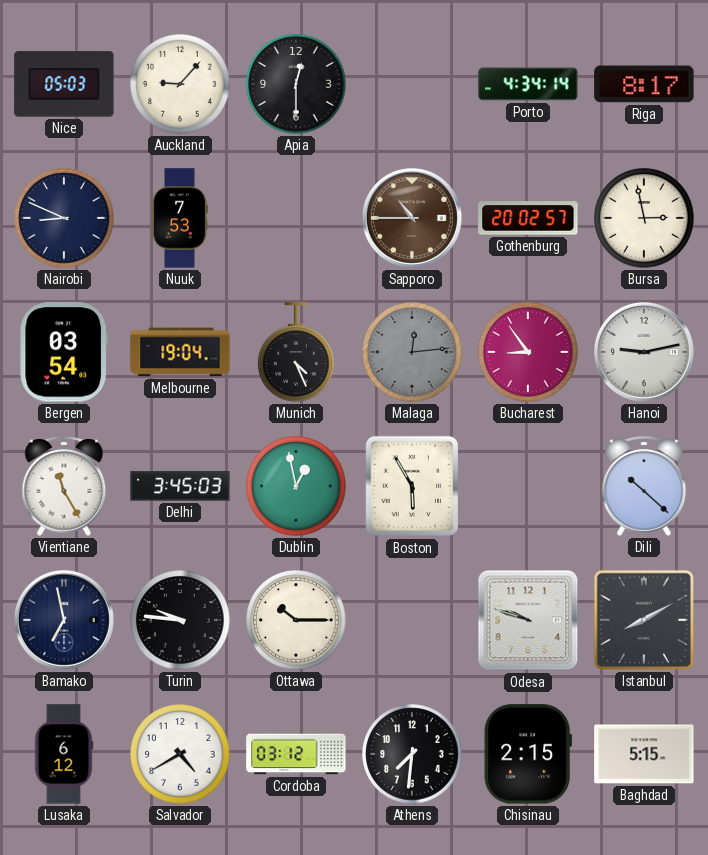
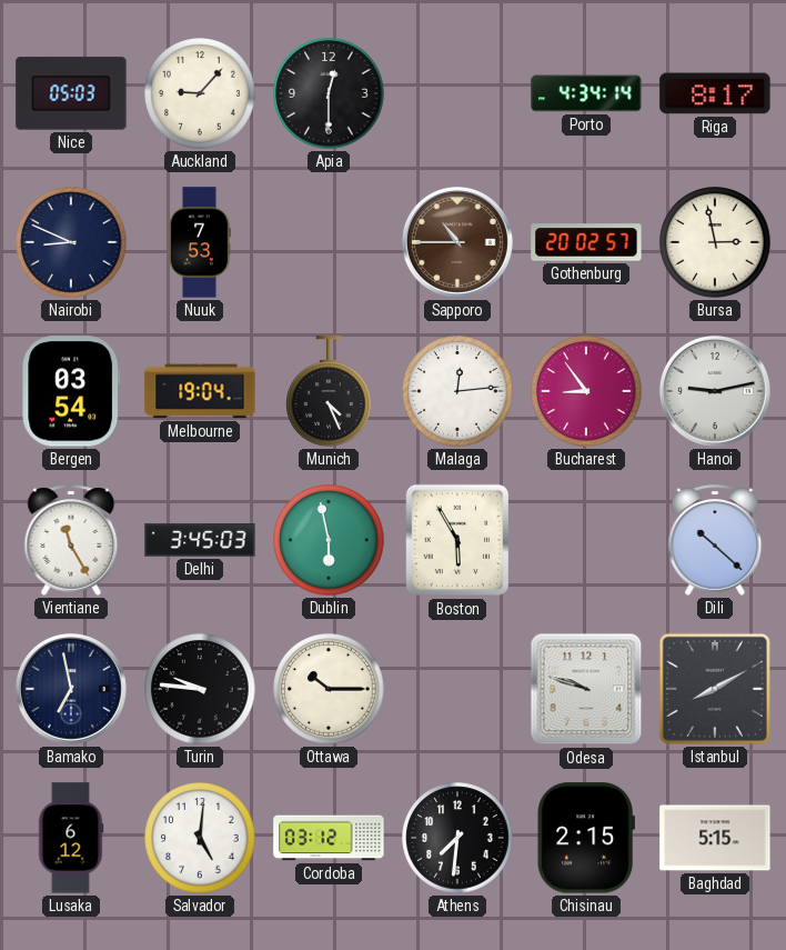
Malaga dial: grey -> white (457, 391)
Dublin: 12:58 -> 5:58 (329, 540)
Salvador: 4:40 -> 5:01 (200, 838)
